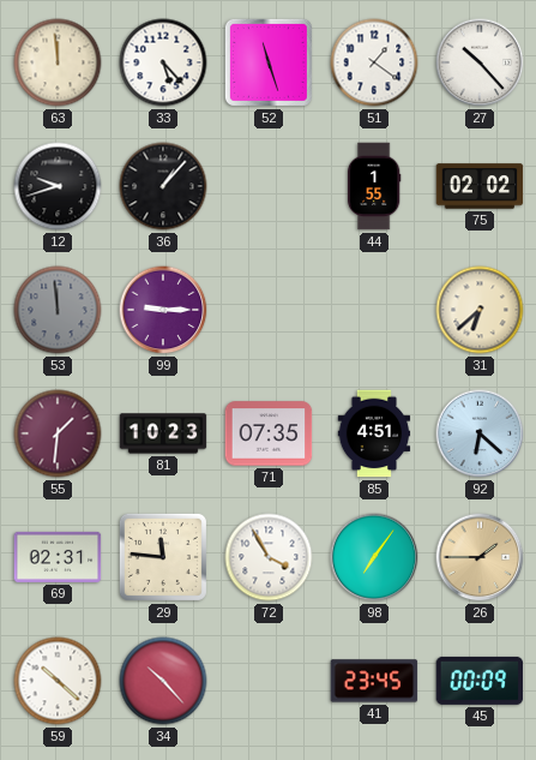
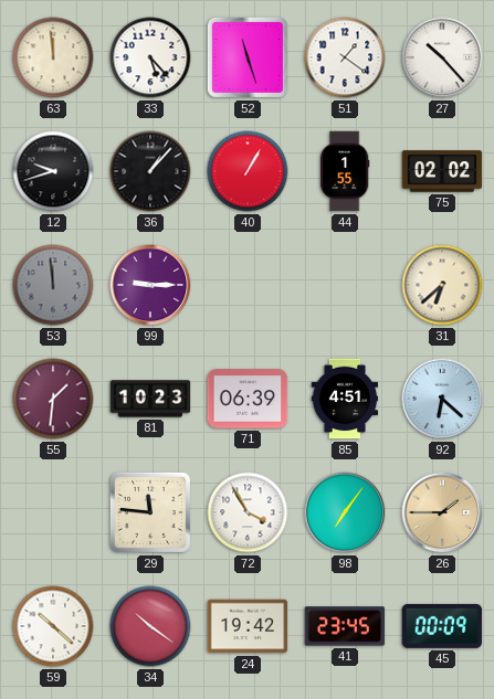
40: none -> 1:05 (248, 171)
71: 07:35 -> 06:39 (248, 399)
69: 02:31 -> none (58, 557)
34: 10:23 -> 10:21 (150, 626)
24: none -> 19:42 (248, 626)
